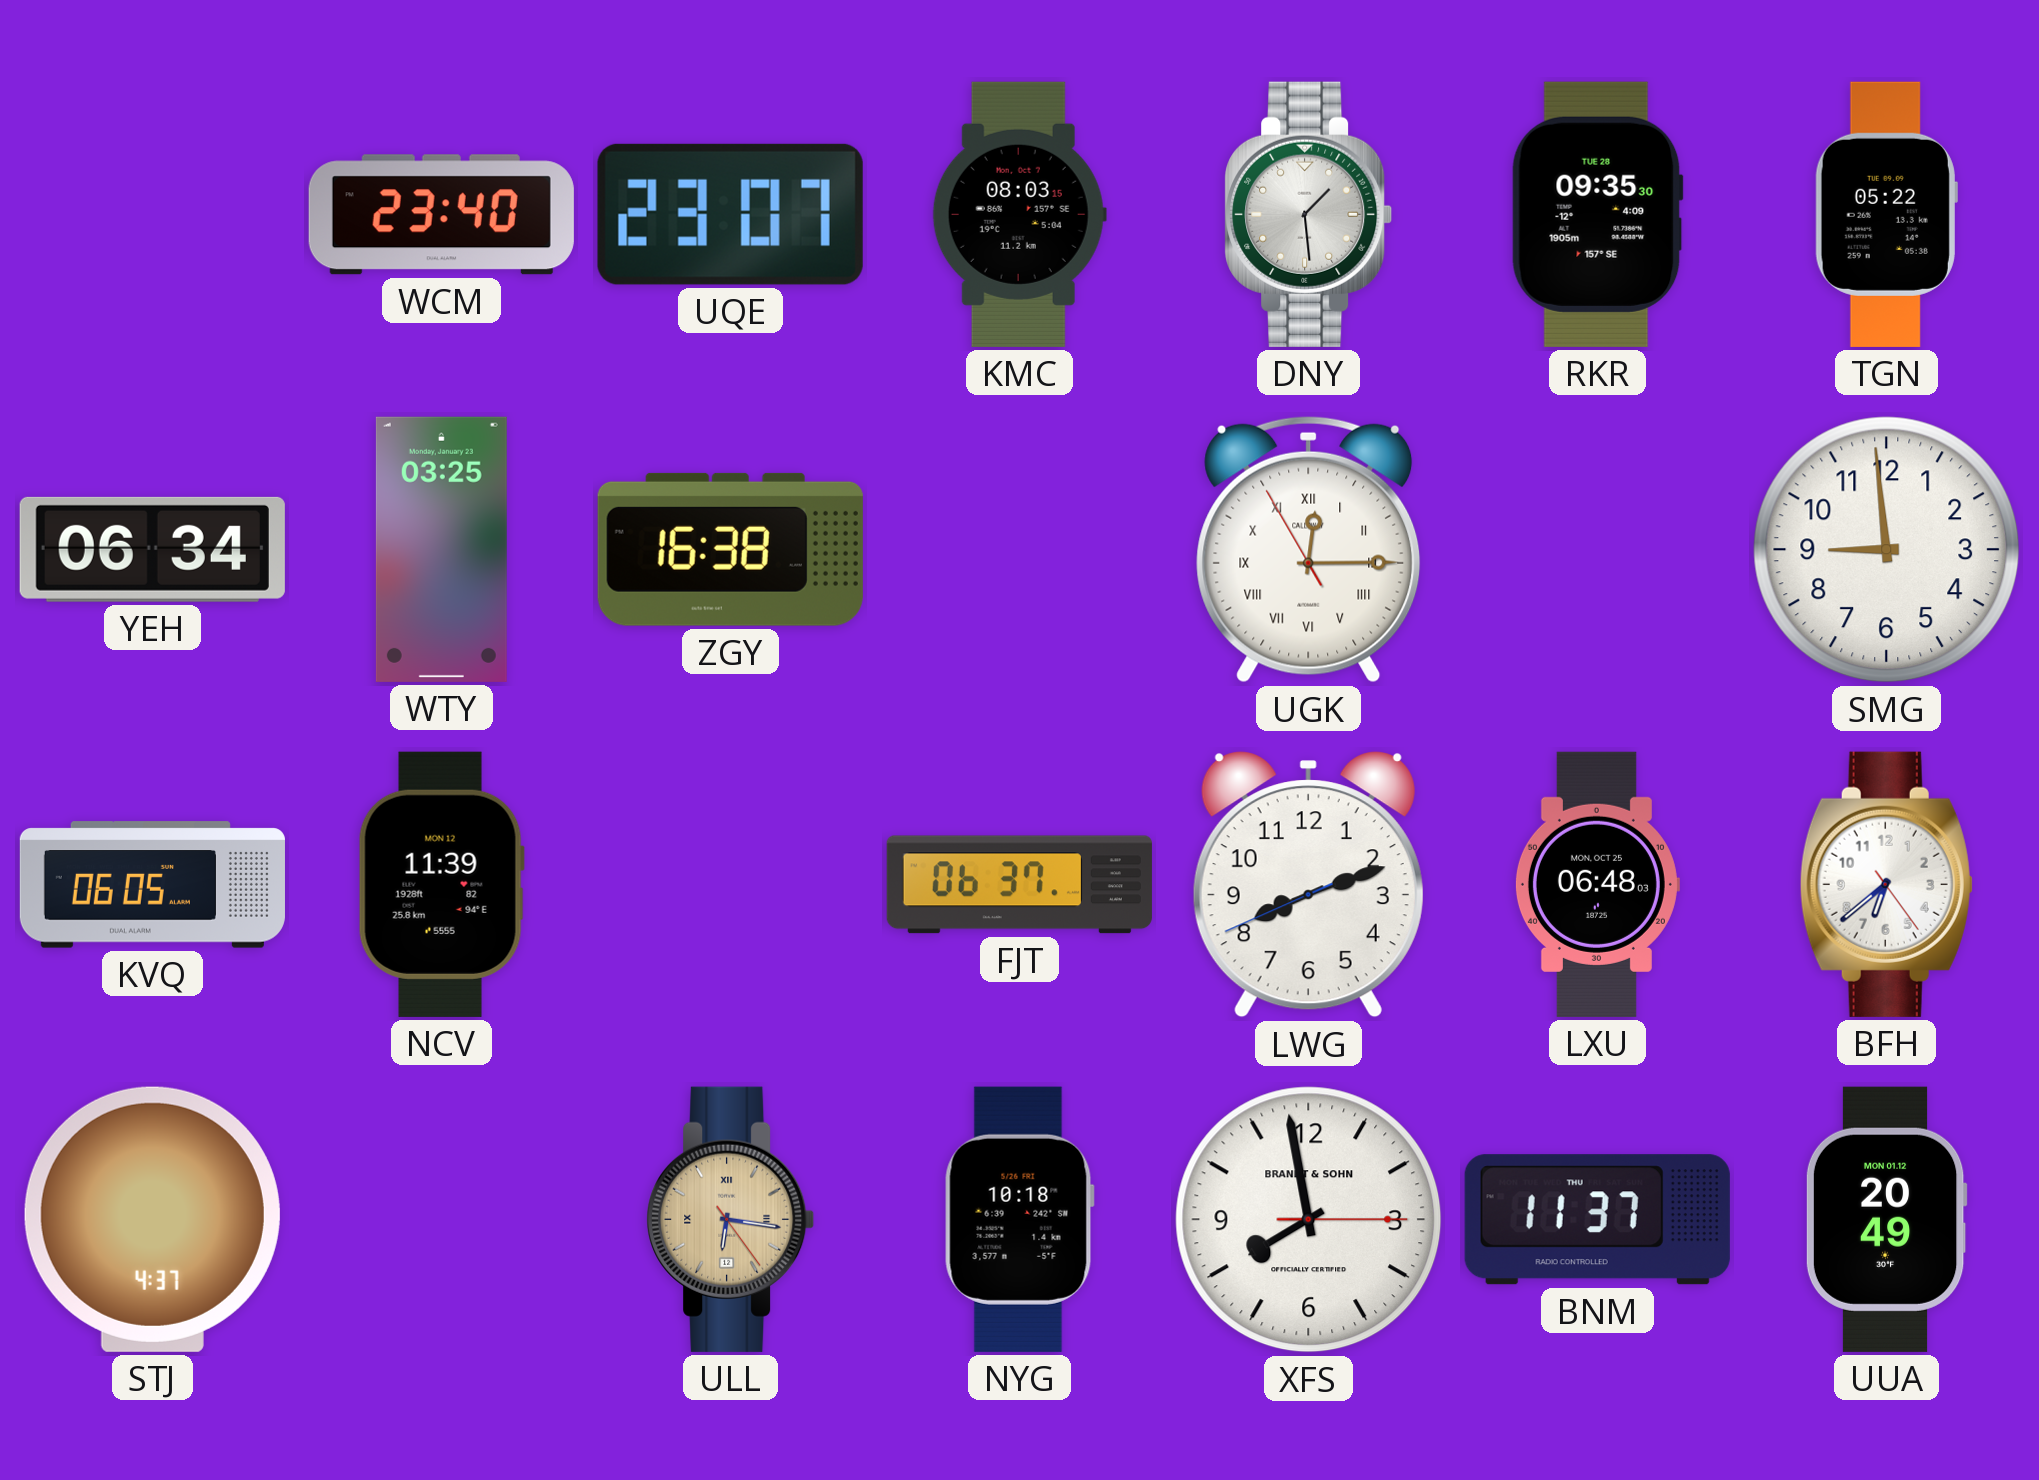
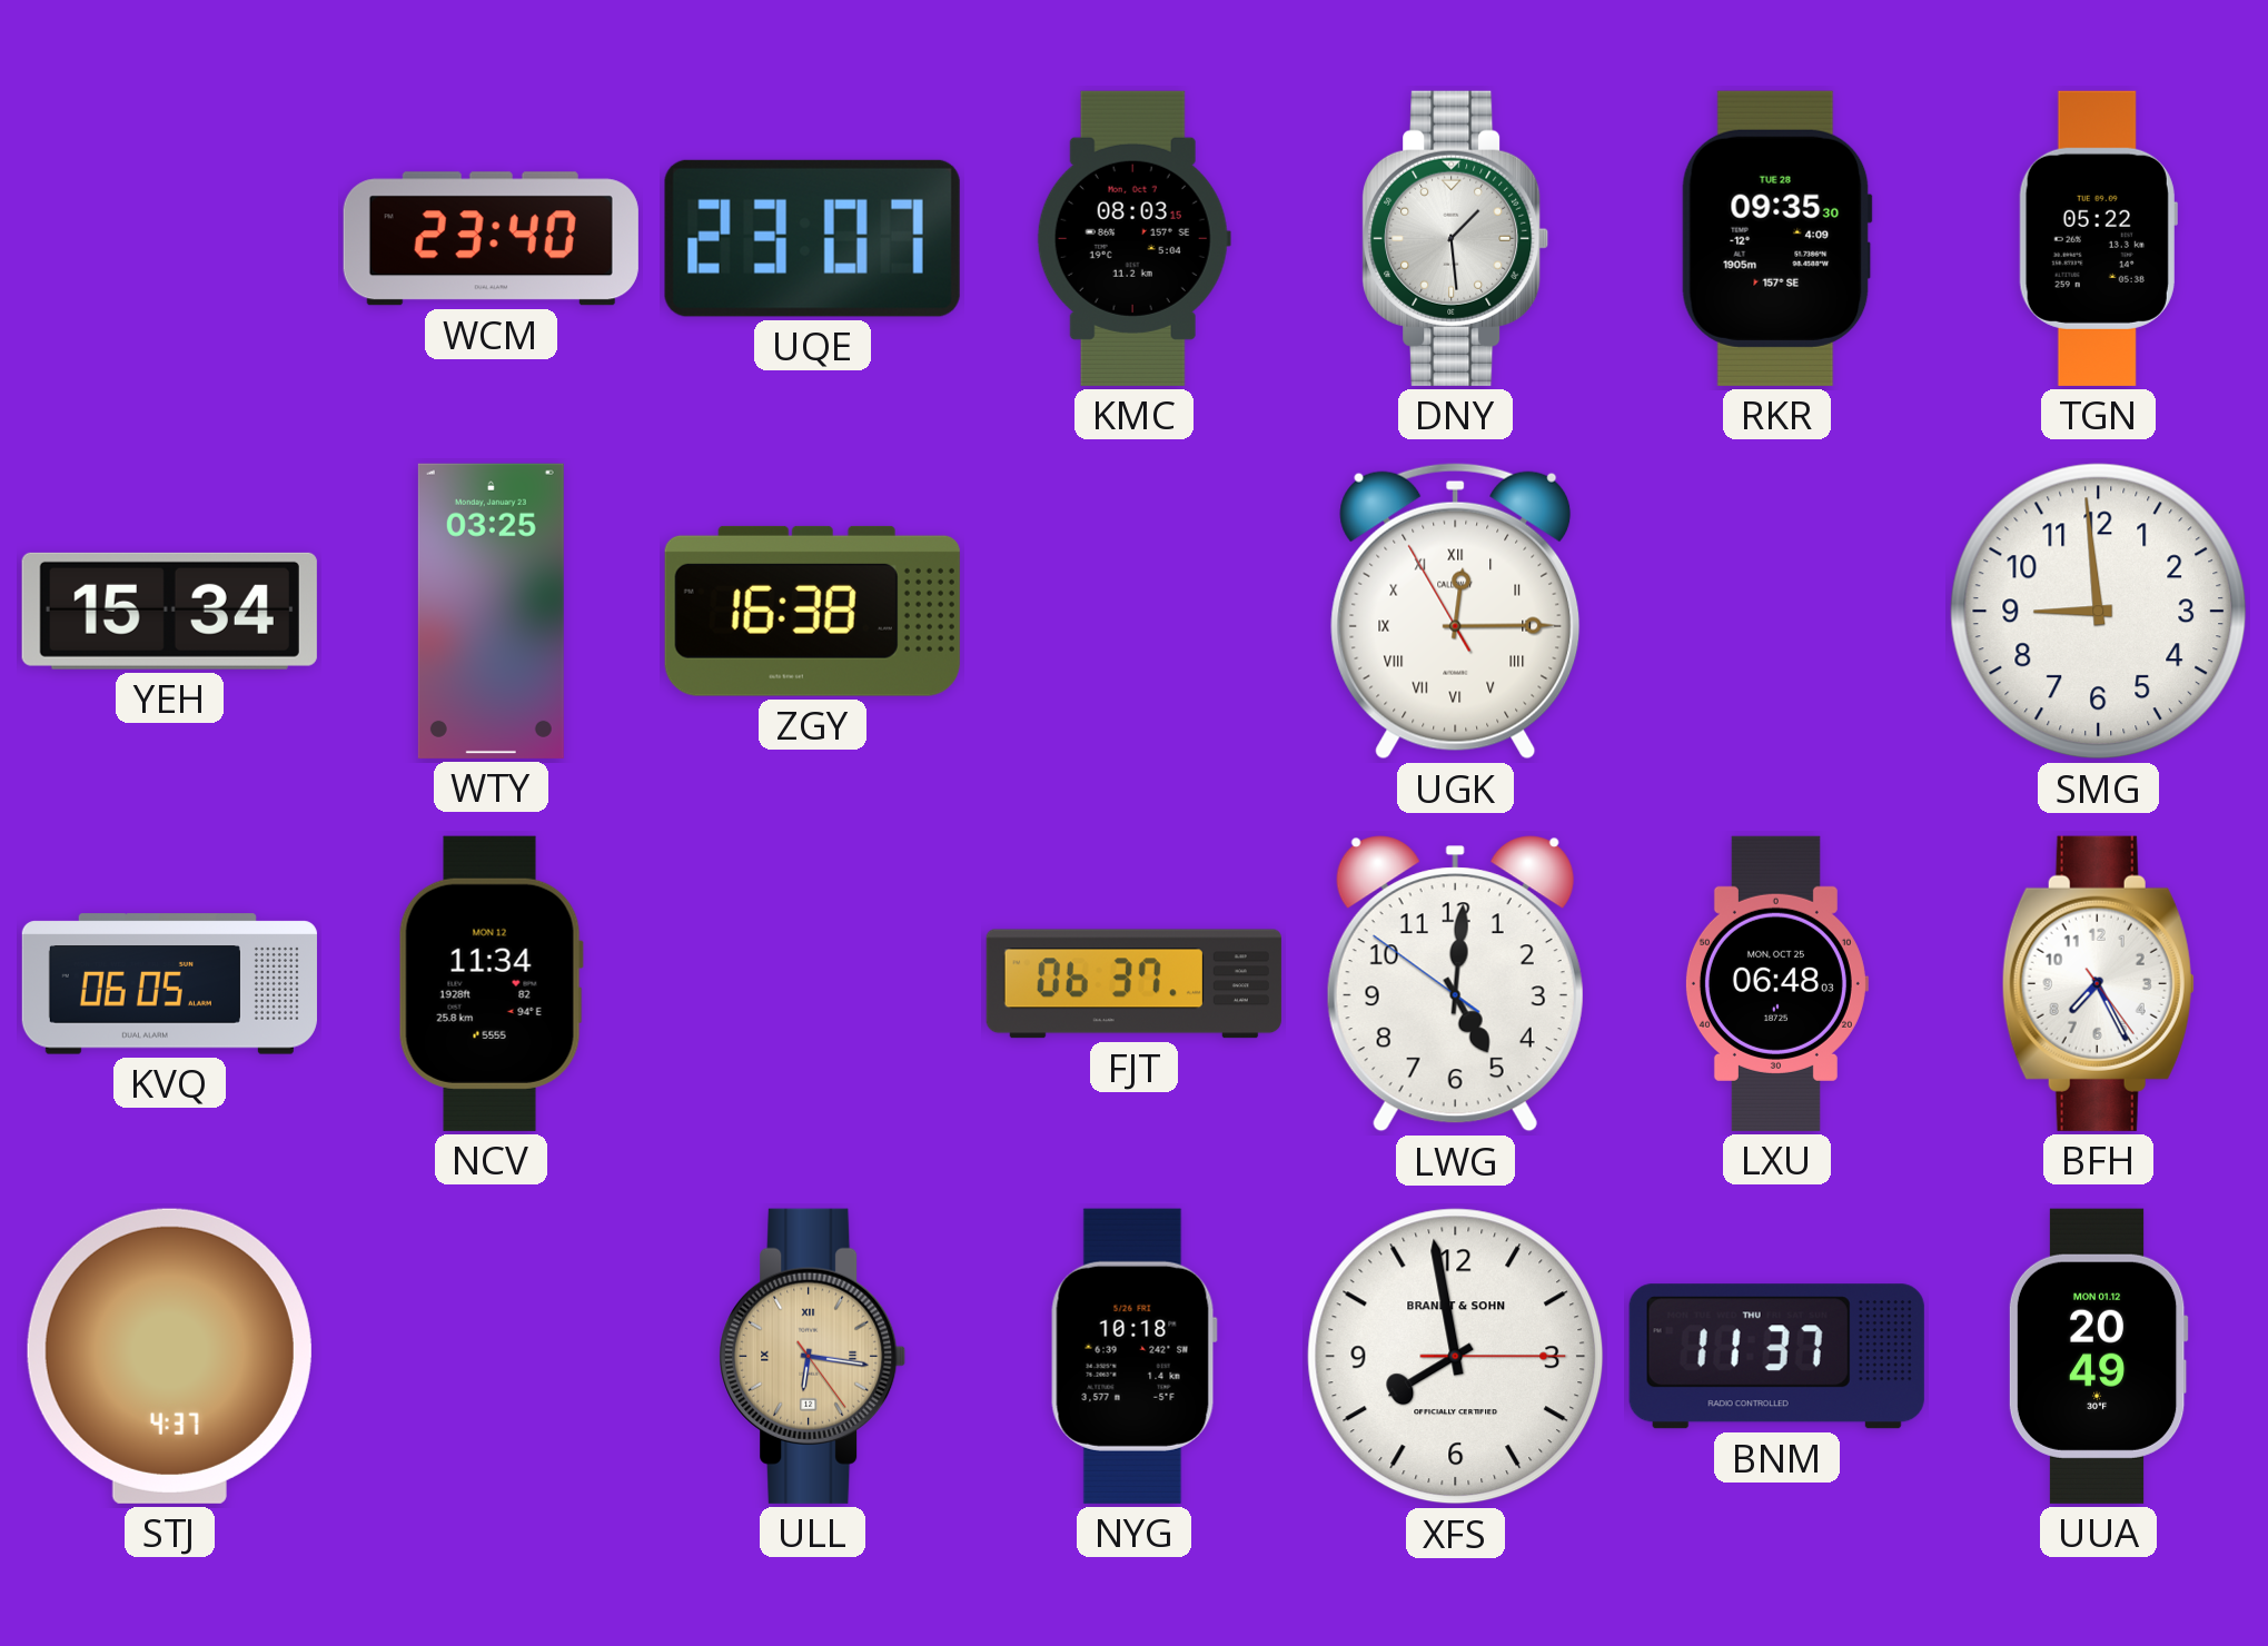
YEH: 06:34 -> 15:34 (169, 611)
NCV: 11:39 -> 11:34 (491, 983)
LWG: 8:11 -> 5:00 (1455, 984)
BFH: 6:38 -> 7:25 (2098, 983)
